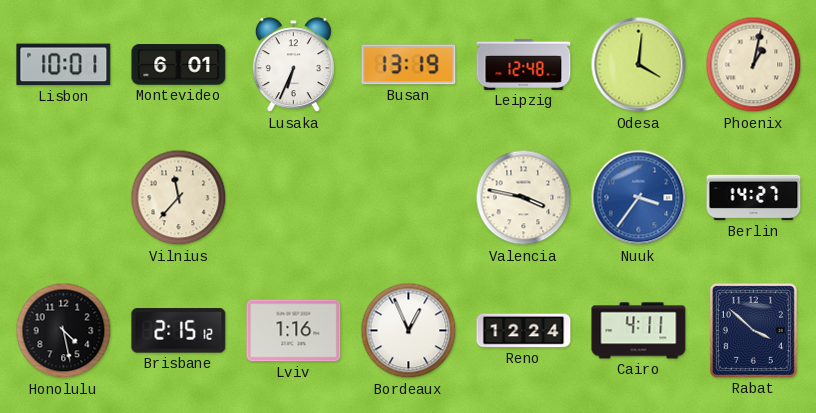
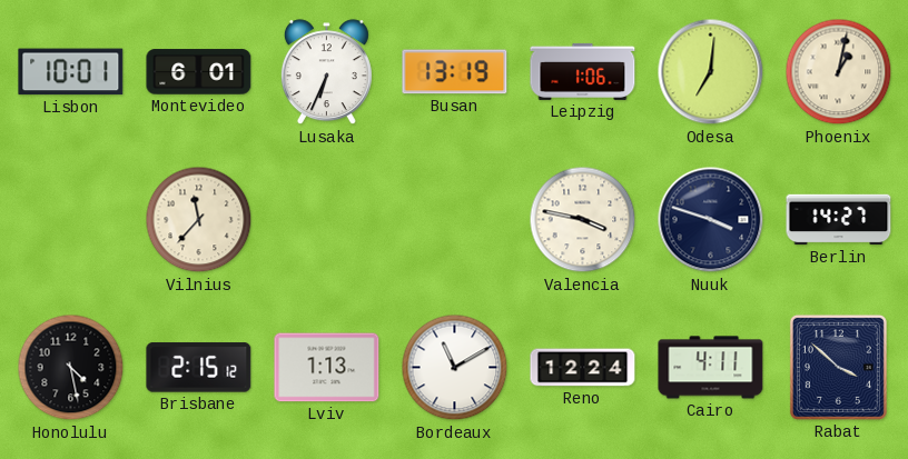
Leipzig: 12:48 -> 1:06 (583, 71)
Odesa: 4:01 -> 7:01 (711, 72)
Nuuk: 3:36 -> 3:48 (711, 220)
Nuuk dial: blue -> navy (711, 220)
Lviv: 1:16 -> 1:13 (327, 368)
Bordeaux: 12:56 -> 11:10 (455, 368)
